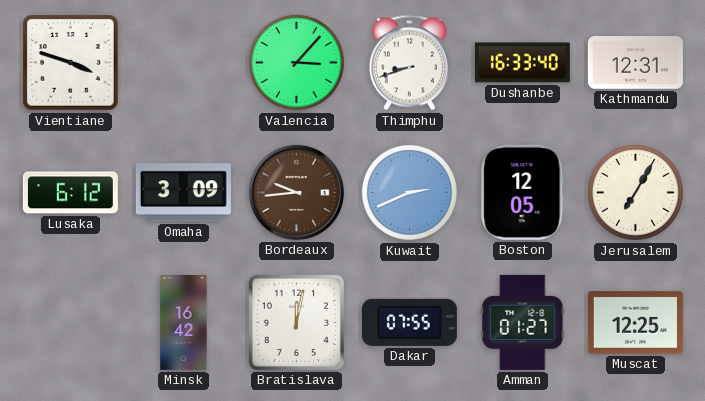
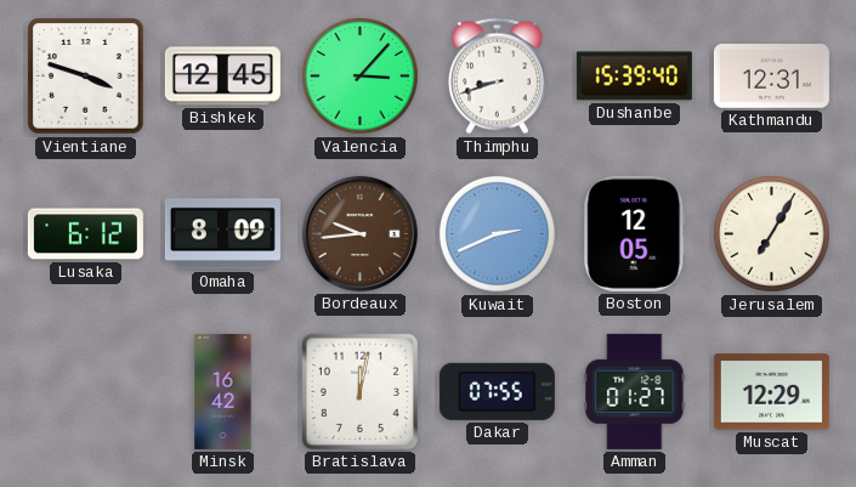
Bishkek: none -> 12:45 (222, 77)
Dushanbe: 16:33 -> 15:39 (634, 77)
Omaha: 3:09 -> 8:09 (222, 234)
Muscat: 12:25 -> 12:29 (771, 392)
